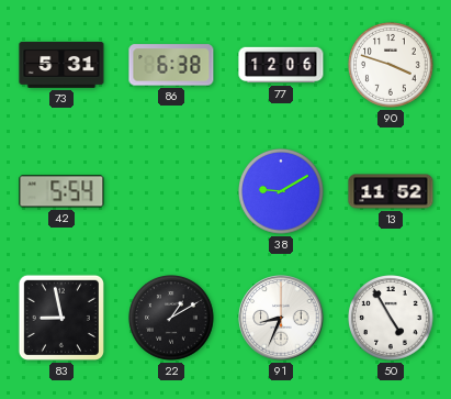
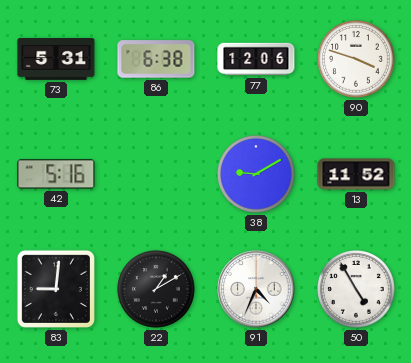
42: 5:54 -> 5:16 (56, 174)
83: 8:58 -> 9:01 (56, 289)
91: 8:34 -> 4:34 (256, 289)
